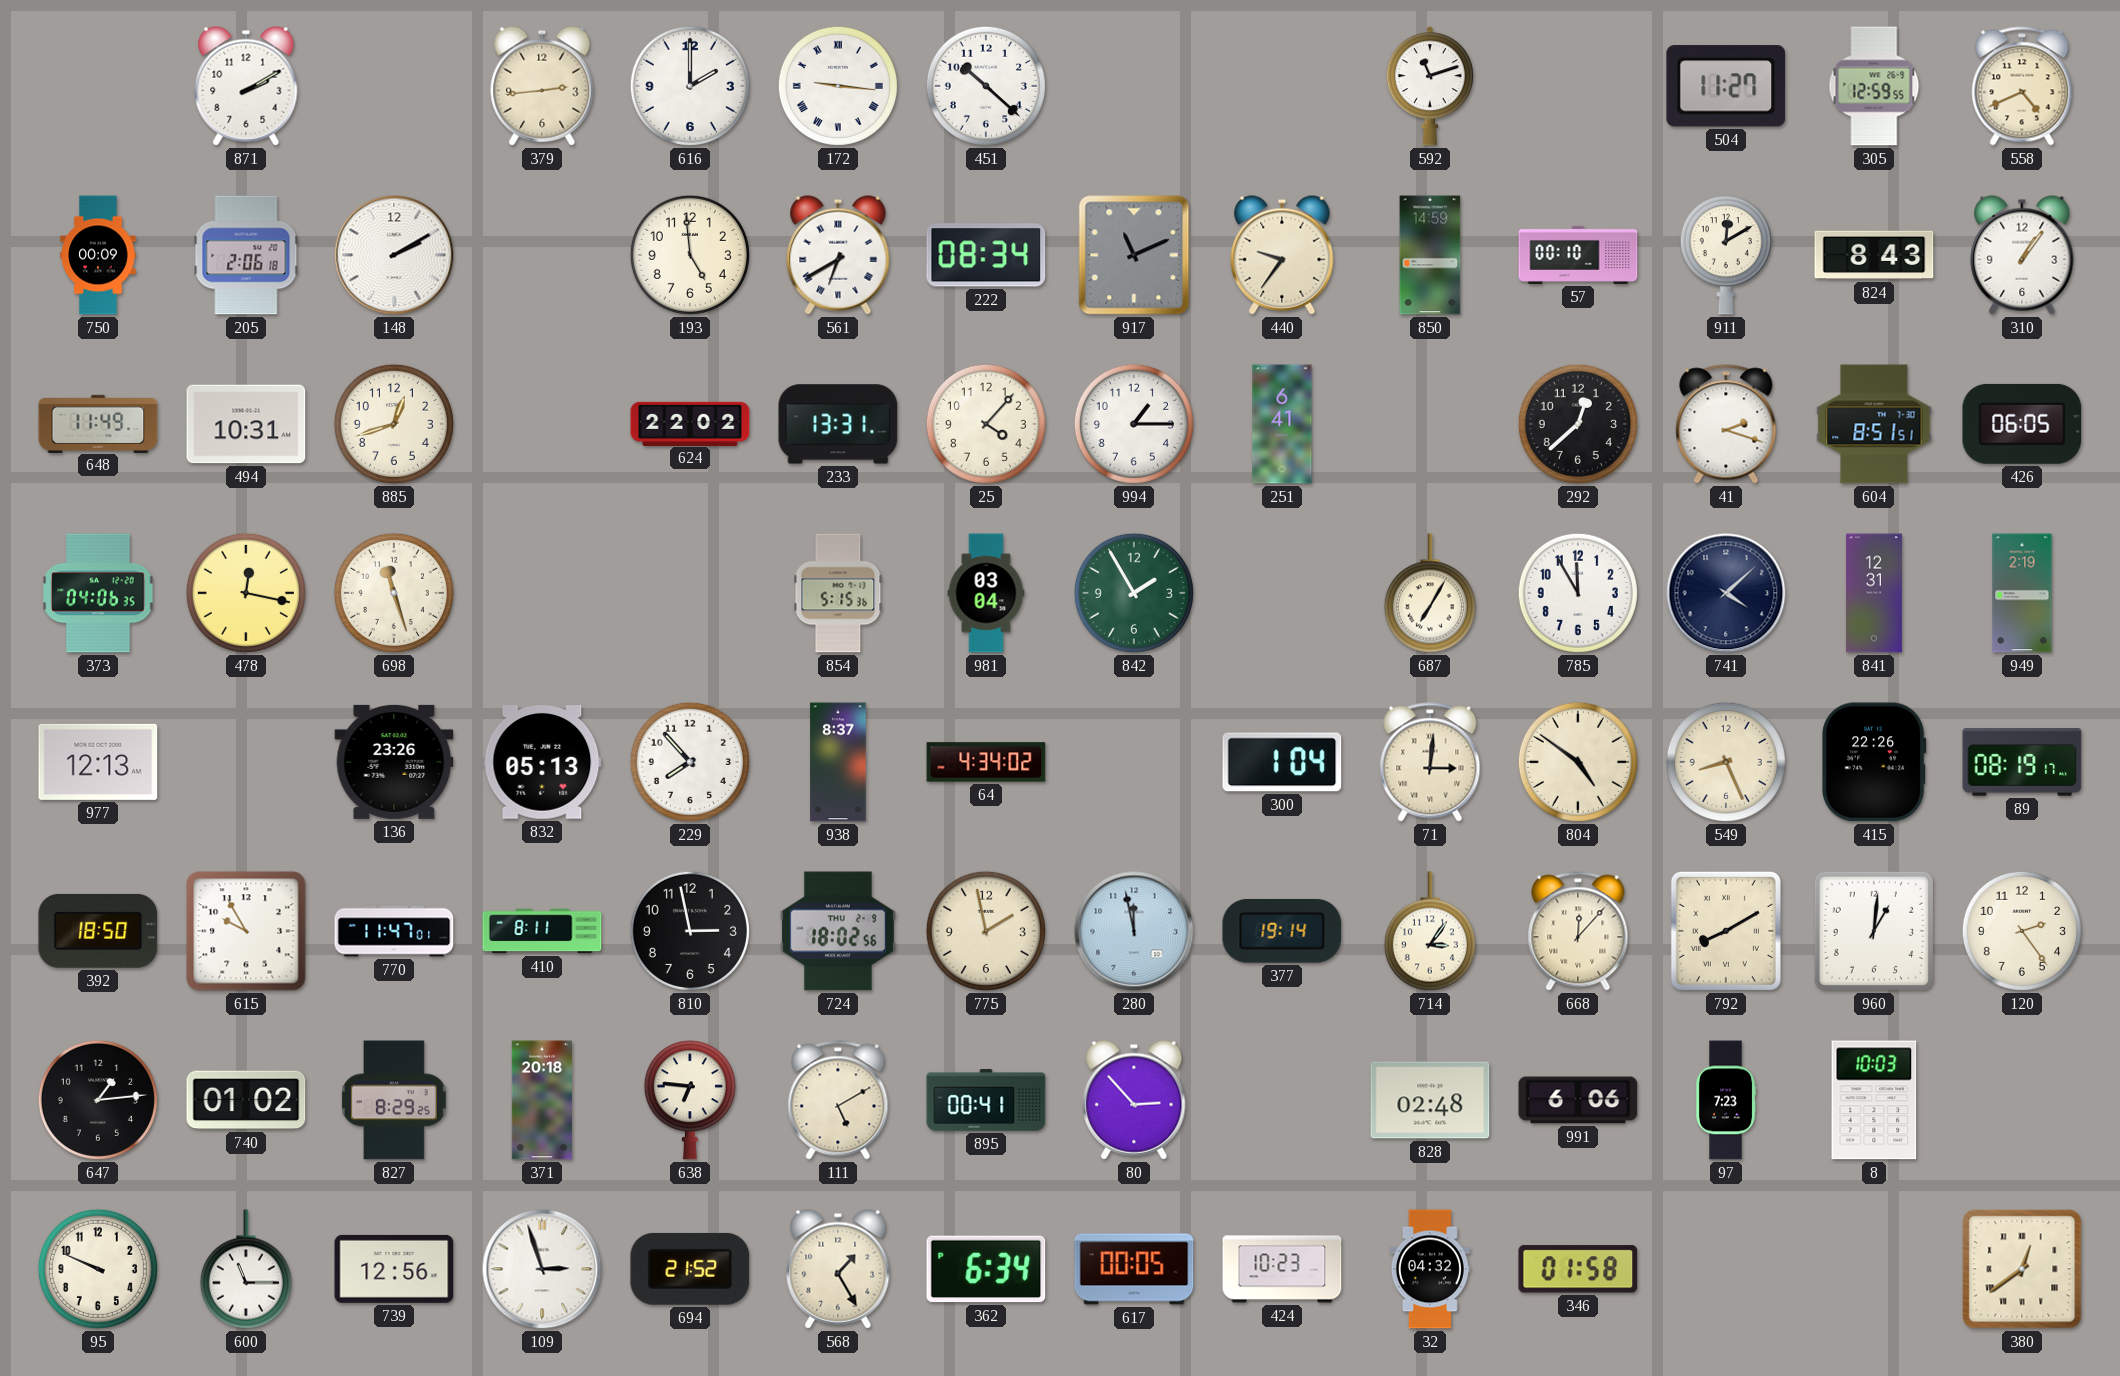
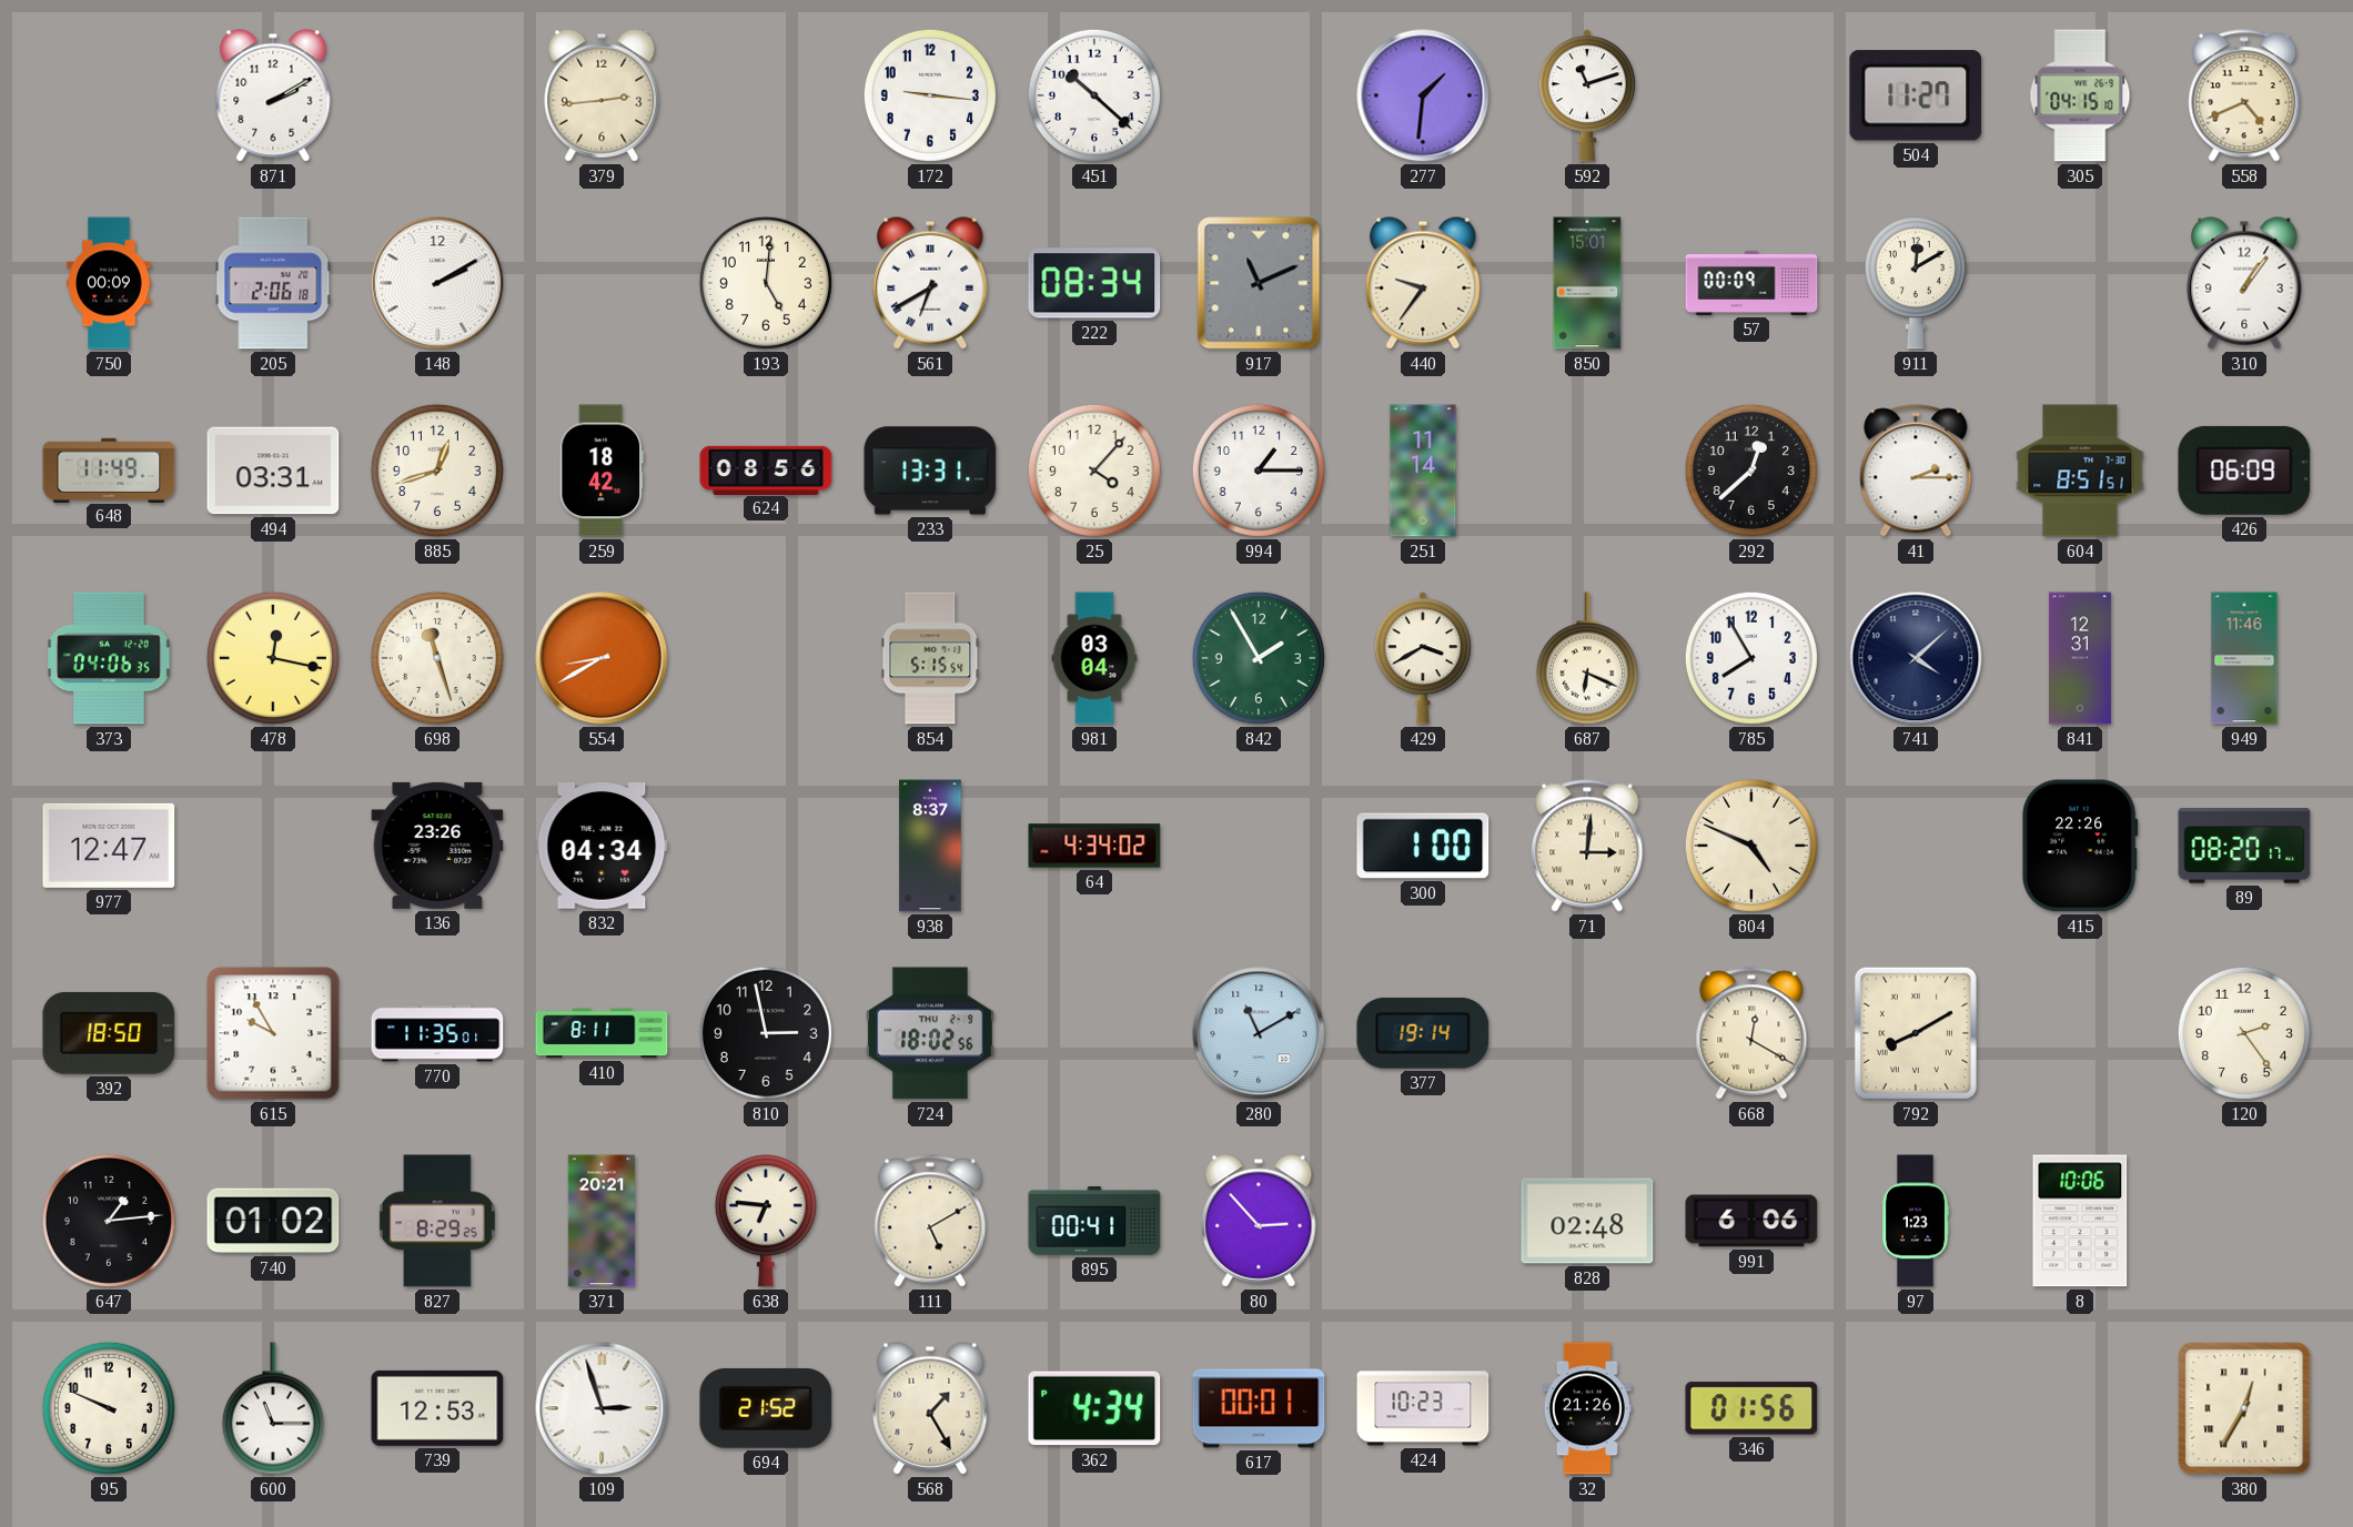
616: 2:00 -> none (690, 86)
172 numerals: Roman -> Arabic (930, 95)
277: none -> 1:31 (1423, 95)
305: 12:59 -> 04:15 (2080, 95)
193: 4:59 -> 5:01 (766, 283)
850: 14:59 -> 15:01 (1587, 283)
57: 00:10 -> 00:09 (1751, 283)
824: 8:43 -> none (1874, 255)
494: 10:31 -> 03:31 (273, 471)
259: none -> 18:42 (600, 471)
624: 22:02 -> 08:56 (766, 469)
251: 6:41 -> 11:14 (1423, 471)
41: 2:18 -> 2:15 (1916, 471)
426: 06:05 -> 06:09 (2244, 471)
554: none -> 8:40 (602, 658)
854: 5:15:36 -> 5:15:54 (930, 658)
429: none -> 3:40 (1423, 658)
687: 7:05 -> 6:19 (1587, 658)
785: 11:55 -> 7:55 (1751, 658)
949: 2:19 -> 11:46 (2244, 658)
977: 12:13 -> 12:47 (109, 846)
832: 05:13 -> 04:34 (602, 847)
229: 7:53 -> none (690, 762)
300: 1:04 -> 1:00 (1423, 846)
804: 4:51 -> 4:49 (1751, 846)
549: 8:26 -> none (1726, 762)
89: 08:19 -> 08:20 (2244, 846)
770: 11:47 -> 11:35 (437, 1033)
775: 1:58 -> none (986, 931)
280: 11:58 -> 11:10 (1259, 1033)
714: 3:06 -> none (1430, 931)
668: 12:07 -> 12:20 (1751, 1033)
960: 1:01 -> none (1874, 931)
371: 20:18 -> 20:21 (602, 1221)
97: 7:23 -> 1:23 (1916, 1221)
8: 10:03 -> 10:06 (2080, 1221)
739: 12:56 -> 12:53 (437, 1408)
362: 6:34 -> 4:34 (1094, 1408)
617: 00:05 -> 00:01 (1259, 1408)
32: 04:32 -> 21:26 (1587, 1408)
346: 01:58 -> 01:56 (1751, 1408)
380: 12:39 -> 12:35 (2244, 1408)
